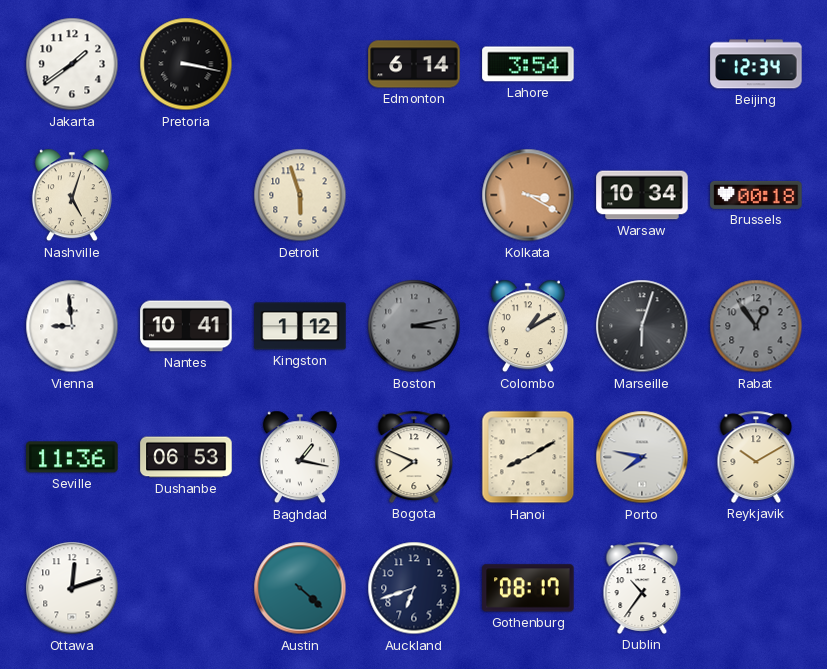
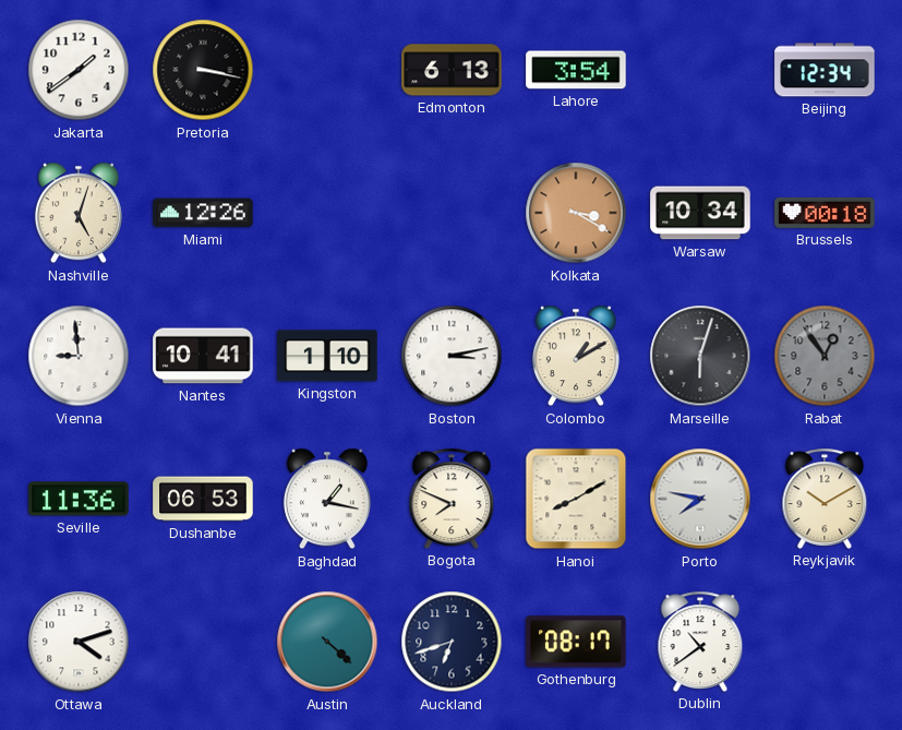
Edmonton: 6:14 -> 6:13 (452, 70)
Miami: none -> 12:26 (203, 213)
Detroit: 5:57 -> none (300, 195)
Kingston: 1:12 -> 1:10 (327, 356)
Boston dial: grey -> white (452, 356)
Ottawa: 12:12 -> 4:12 (79, 642)
Dublin: 10:36 -> 10:39 (700, 642)
